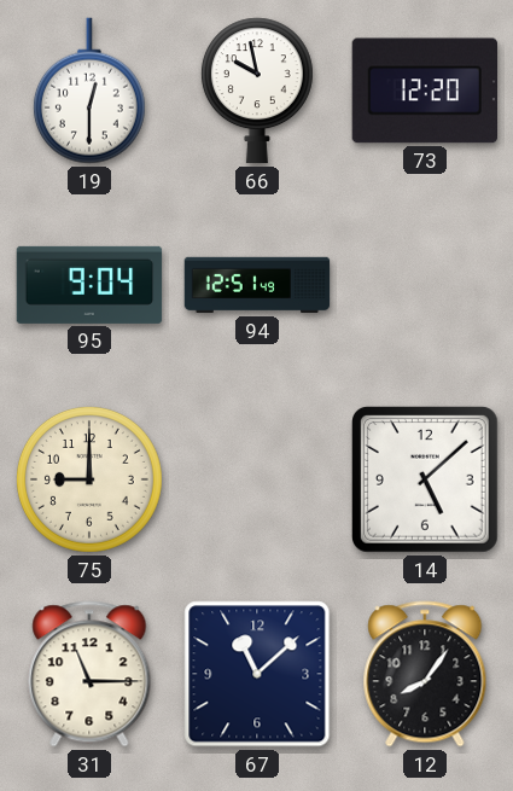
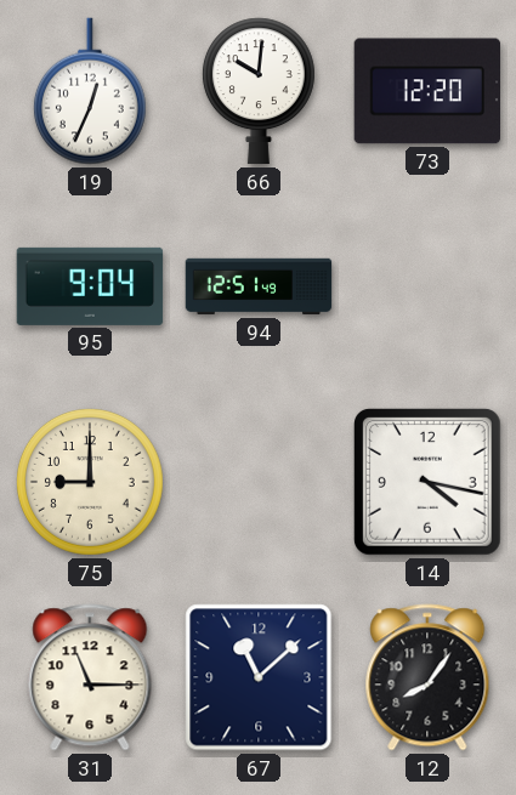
19: 12:30 -> 12:34 (90, 91)
66: 9:58 -> 10:01 (259, 91)
14: 5:08 -> 4:17 (429, 483)
